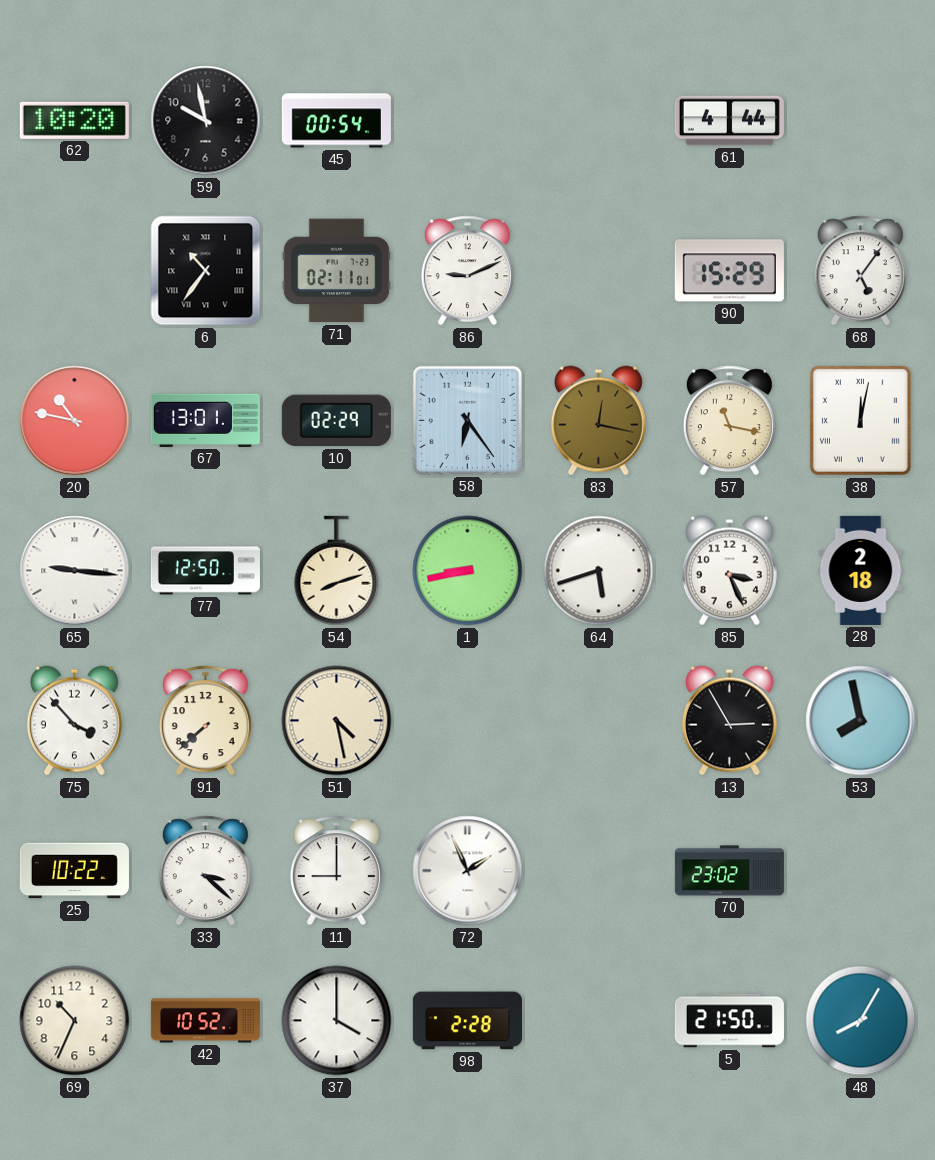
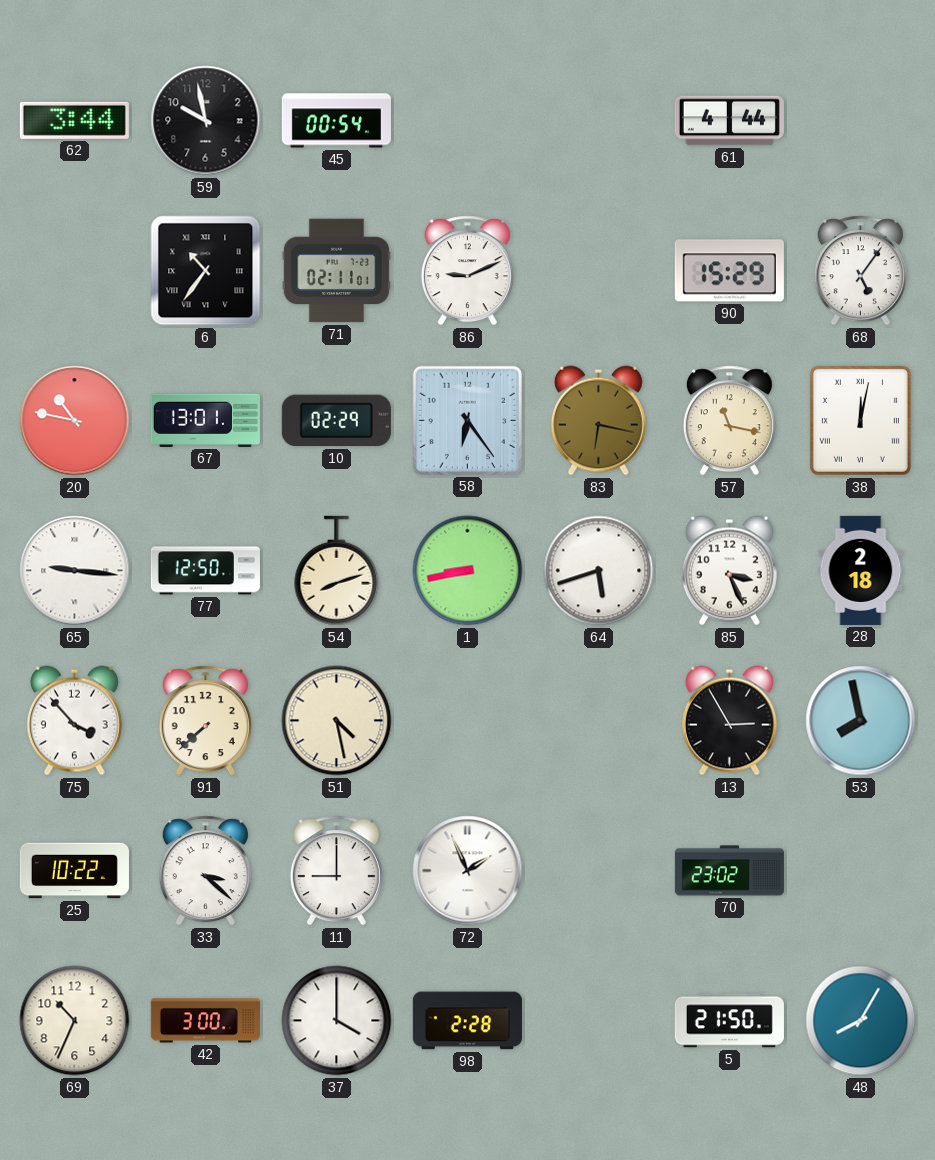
62: 10:20 -> 3:44 (74, 120)
83: 12:17 -> 6:17 (598, 421)
42: 10:52 -> 3:00 (205, 1021)
